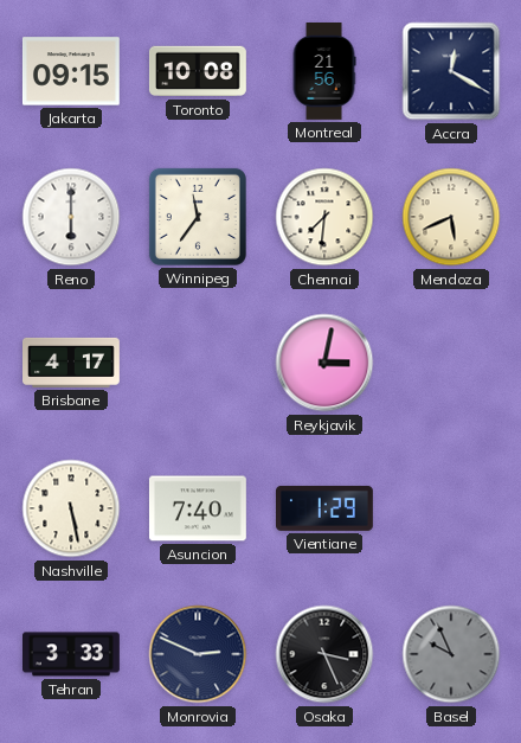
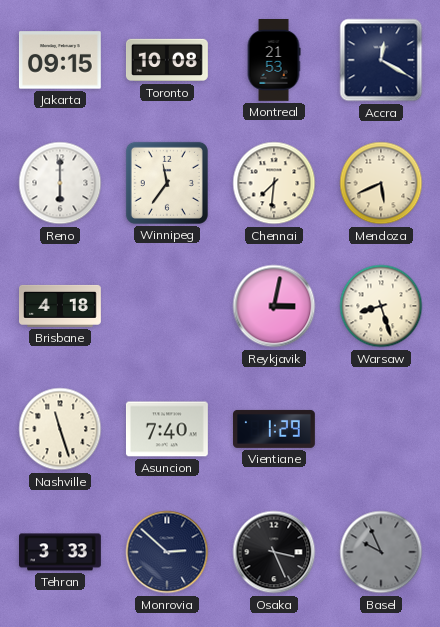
Montreal: 21:56 -> 21:53 (274, 61)
Brisbane: 4:17 -> 4:18 (61, 306)
Warsaw: none -> 8:27 (381, 306)
Nashville: 5:28 -> 11:27 (60, 429)
Monrovia: 2:49 -> 2:52 (167, 552)
